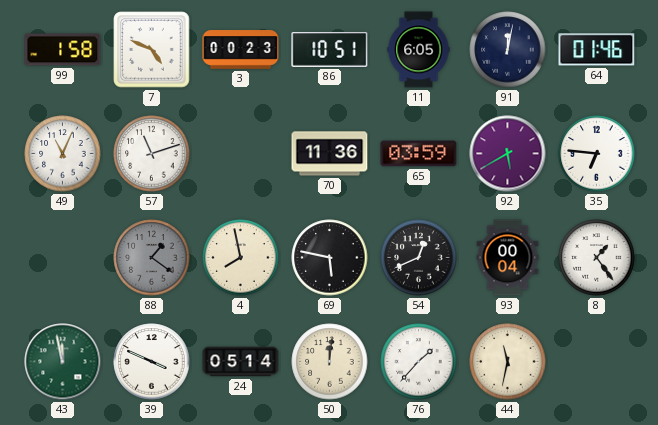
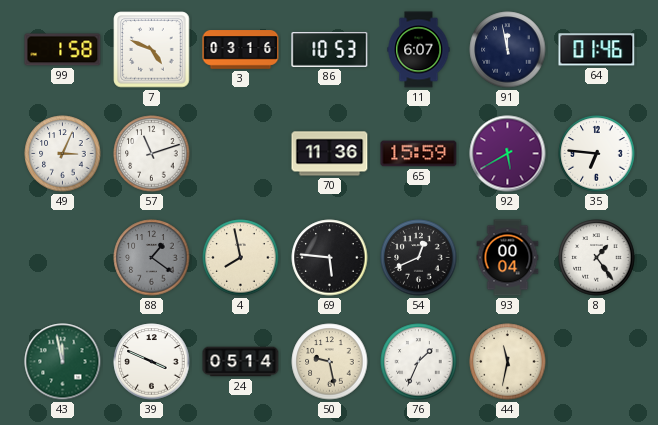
3: 00:23 -> 03:16 (241, 50)
86: 10:51 -> 10:53 (330, 49)
11: 6:05 -> 6:07 (419, 50)
91: 12:02 -> 11:58 (508, 50)
49: 11:04 -> 3:04 (63, 154)
65: 03:59 -> 15:59 (419, 154)
69: 5:47 -> 5:46 (330, 258)
50: 12:01 -> 9:28 (330, 362)
76: 1:37 -> 1:34 (419, 362)
